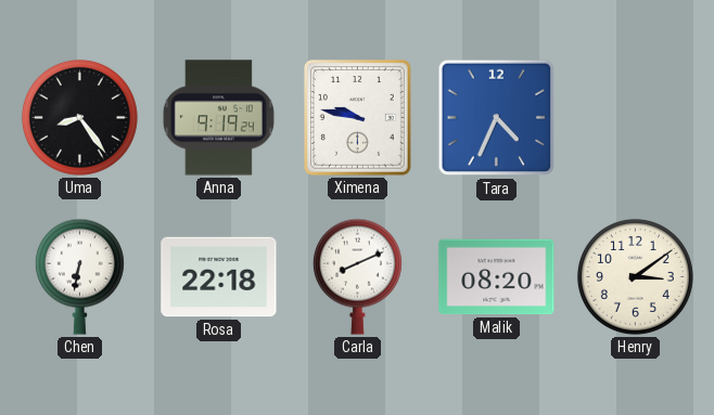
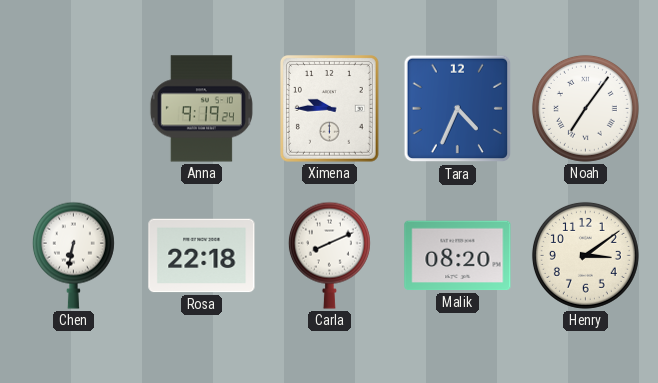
Uma: 8:24 -> none (79, 117)
Ximena: 9:47 -> 9:45 (329, 109)
Noah: none -> 7:06 (585, 108)
